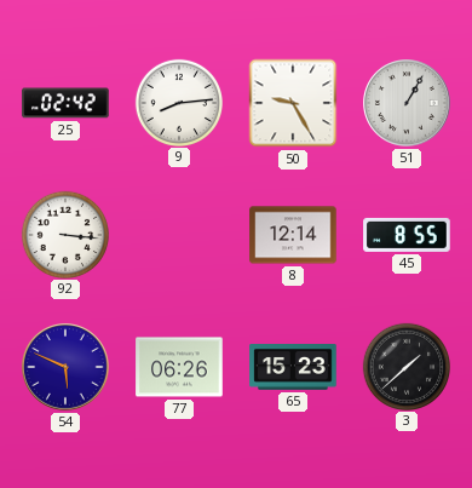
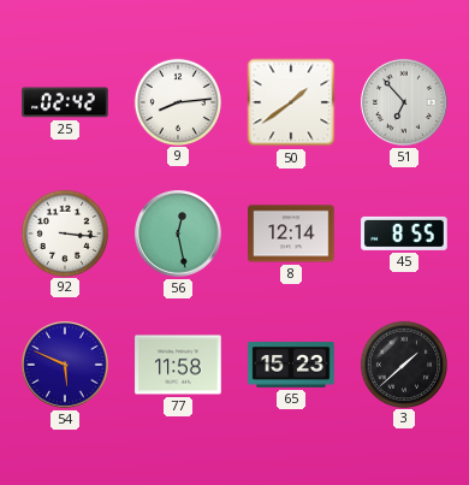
50: 9:25 -> 1:39 (291, 102)
51: 1:05 -> 6:53 (404, 102)
56: none -> 12:28 (178, 233)
77: 06:26 -> 11:58 (178, 365)
